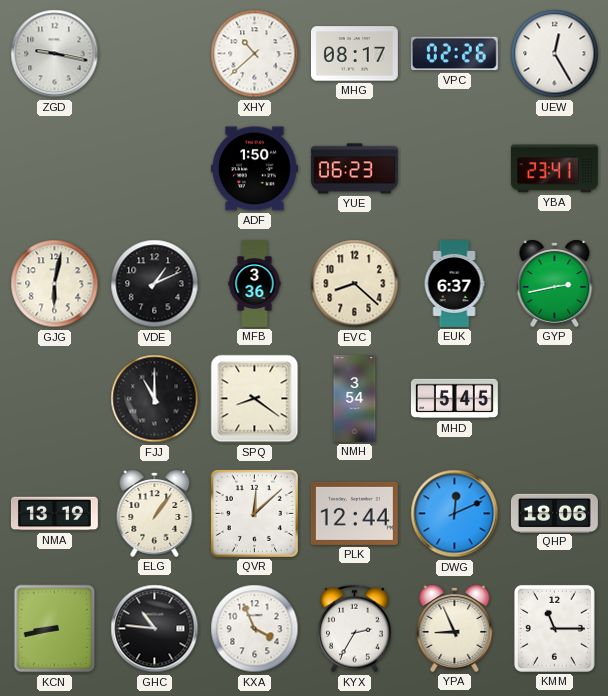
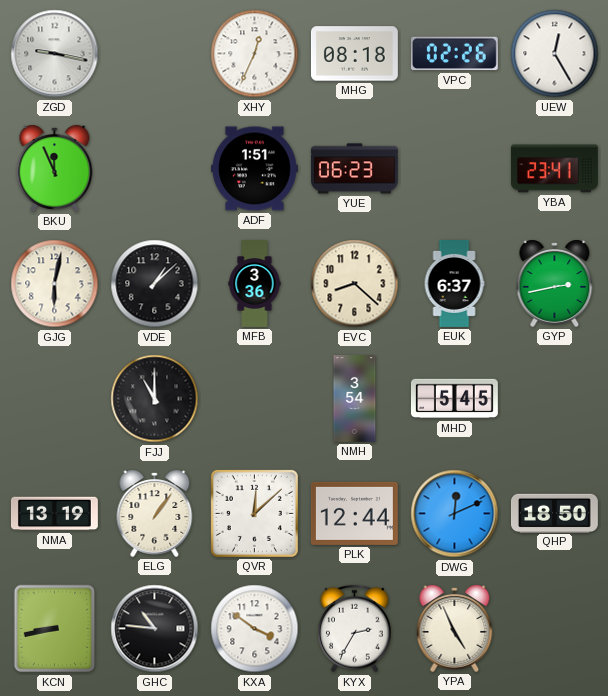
XHY: 10:38 -> 12:34 (255, 54)
MHG: 08:17 -> 08:18 (354, 54)
BKU: none -> 11:56 (55, 168)
ADF: 1:50 -> 1:51 (254, 169)
VDE: 1:11 -> 1:08 (155, 284)
SPQ: 8:21 -> none (255, 399)
QHP: 18:06 -> 18:50 (554, 513)
KXA: 3:56 -> 3:51 (255, 629)
YPA: 8:56 -> 4:56 (455, 628)
KMM: 11:15 -> none (554, 628)
